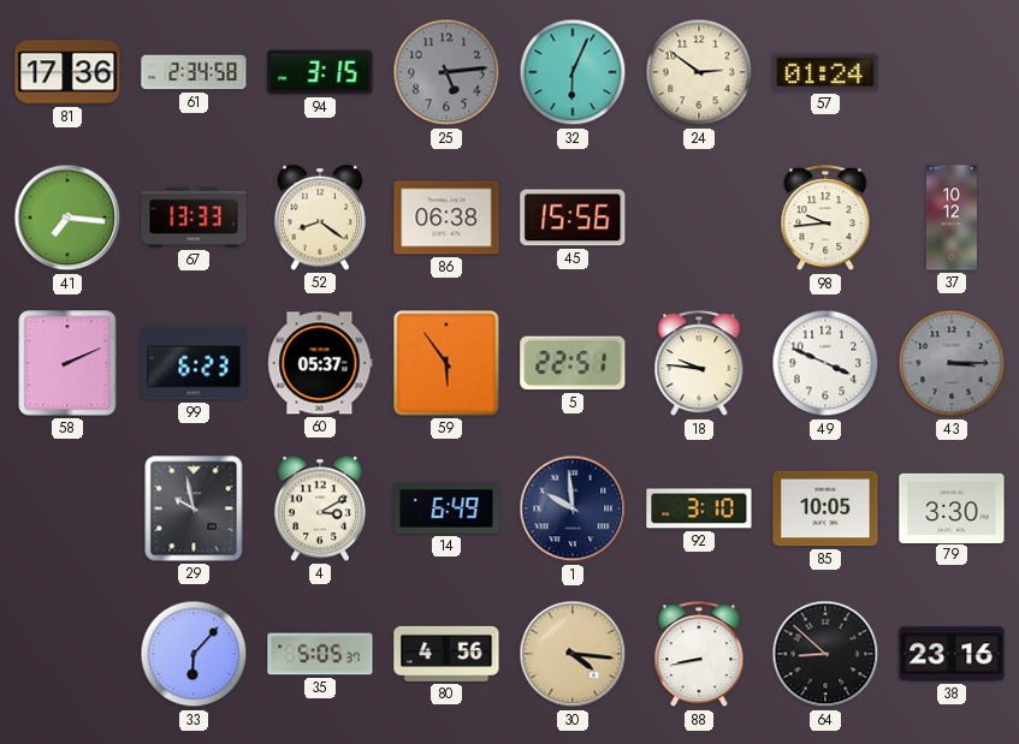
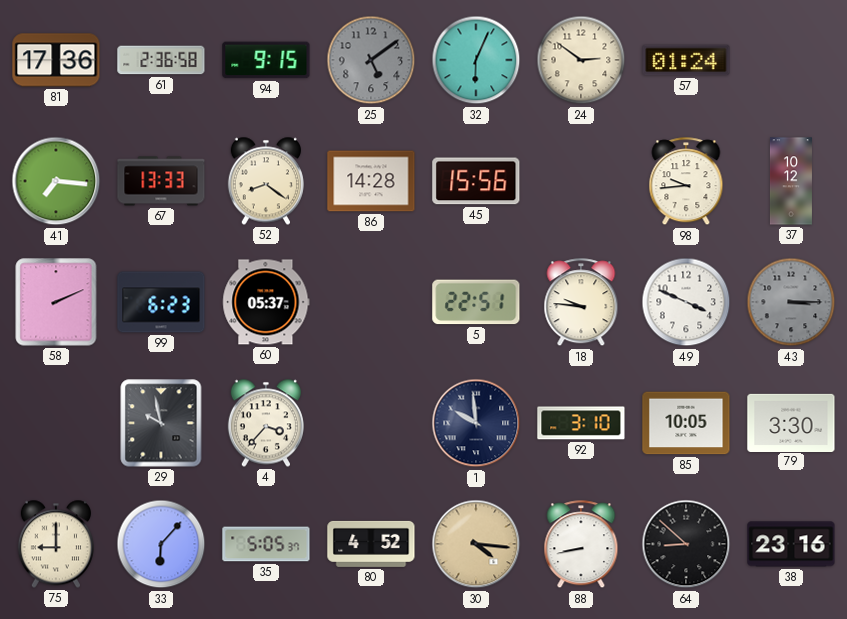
61: 2:34 -> 2:36 (161, 60)
94: 3:15 -> 9:15 (266, 60)
25: 5:14 -> 5:09 (371, 60)
86: 06:38 -> 14:28 (371, 181)
59: 5:54 -> none (446, 363)
4: 3:10 -> 3:37 (266, 423)
14: 6:49 -> none (446, 508)
75: none -> 9:00 (56, 544)
80: 4:56 -> 4:52 (371, 544)
